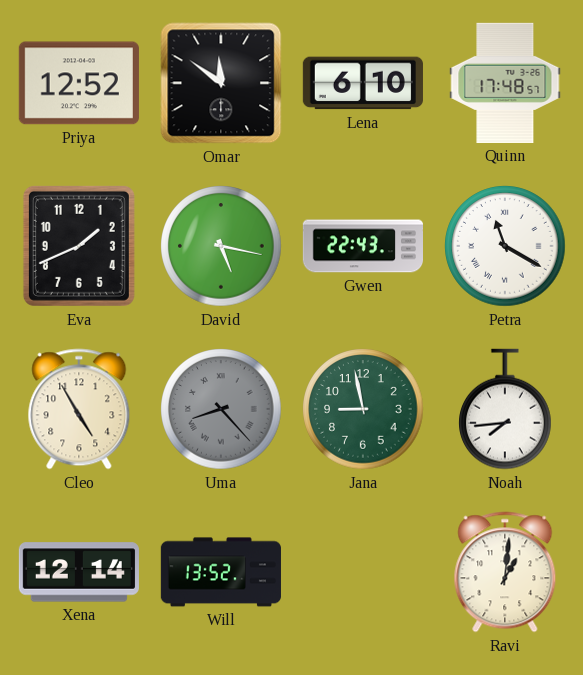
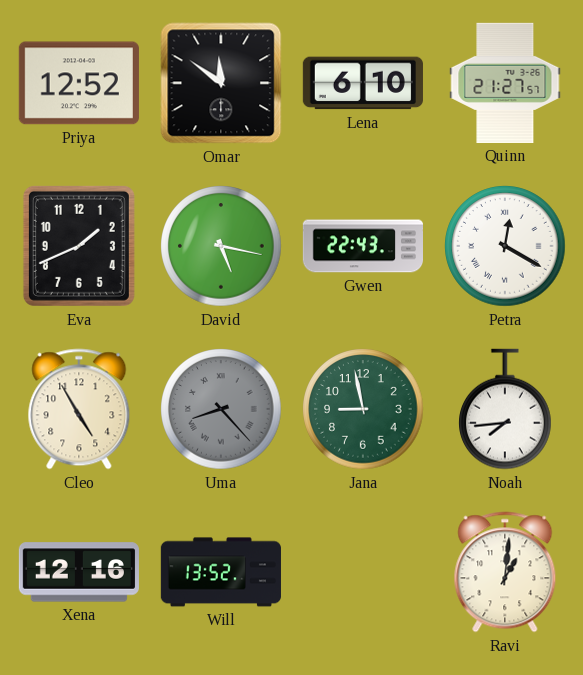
Quinn: 17:48 -> 21:27 (505, 83)
Petra: 11:20 -> 12:20 (505, 246)
Xena: 12:14 -> 12:16 (79, 572)
